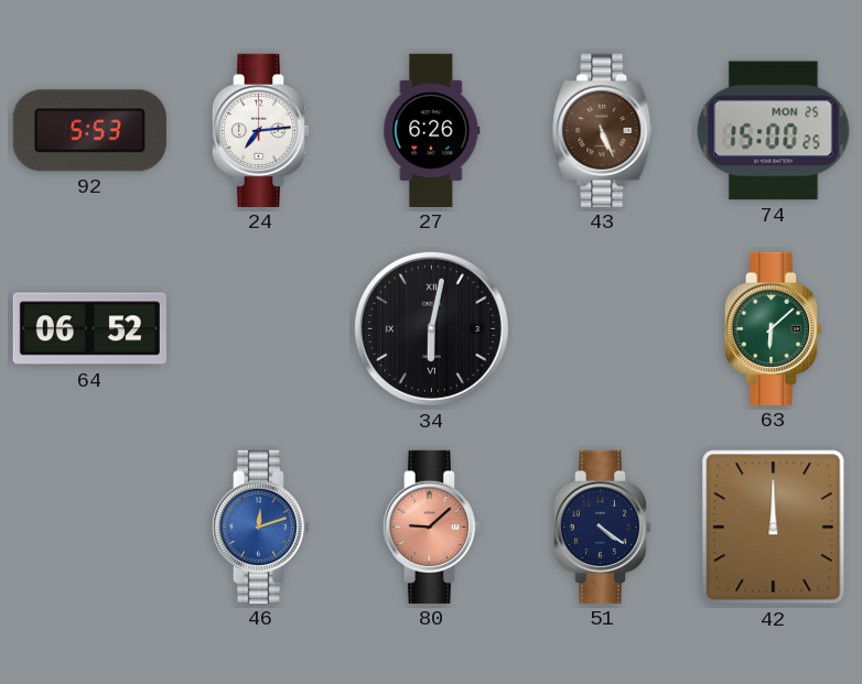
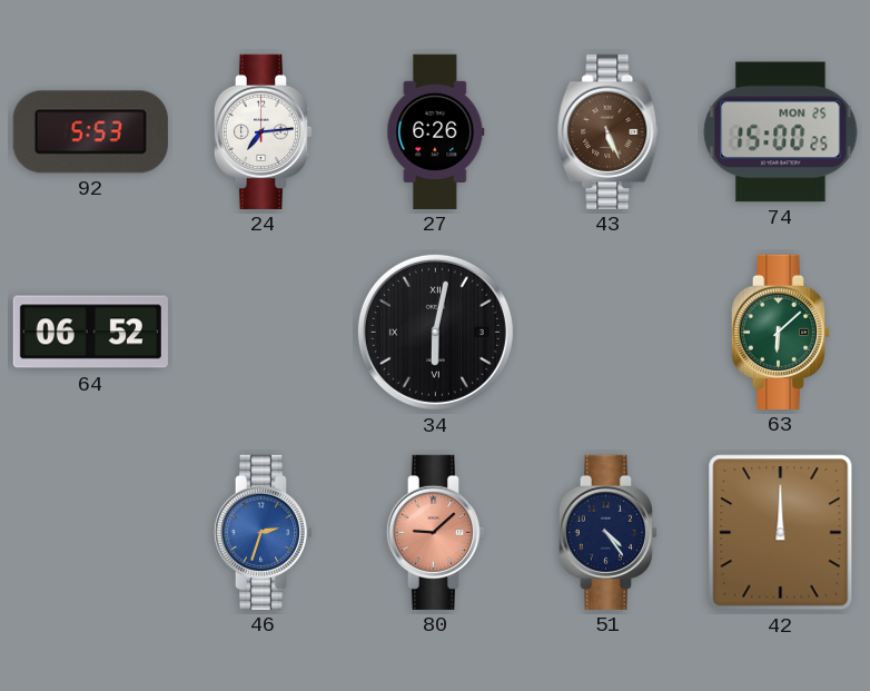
46: 12:12 -> 2:33 (264, 532)
51: 4:21 -> 4:24 (609, 532)
